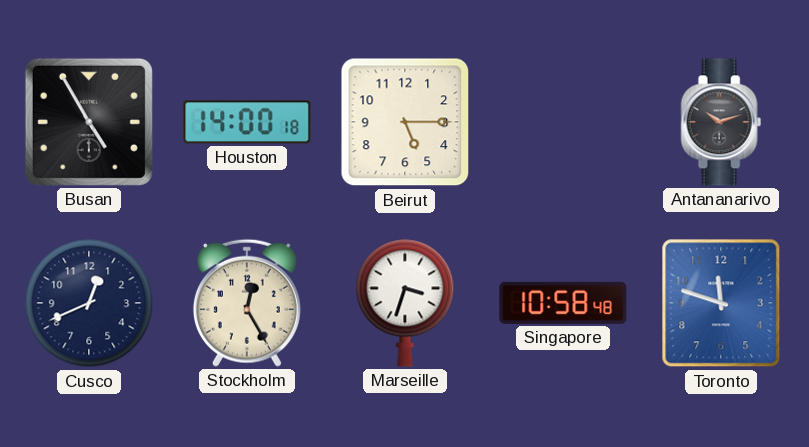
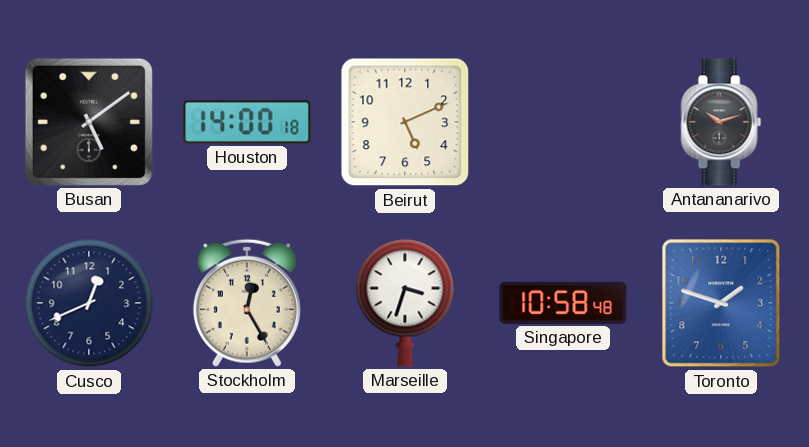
Busan: 4:55 -> 5:09 (89, 122)
Beirut: 5:15 -> 5:11 (405, 122)
Toronto: 11:48 -> 1:48 (721, 303)
